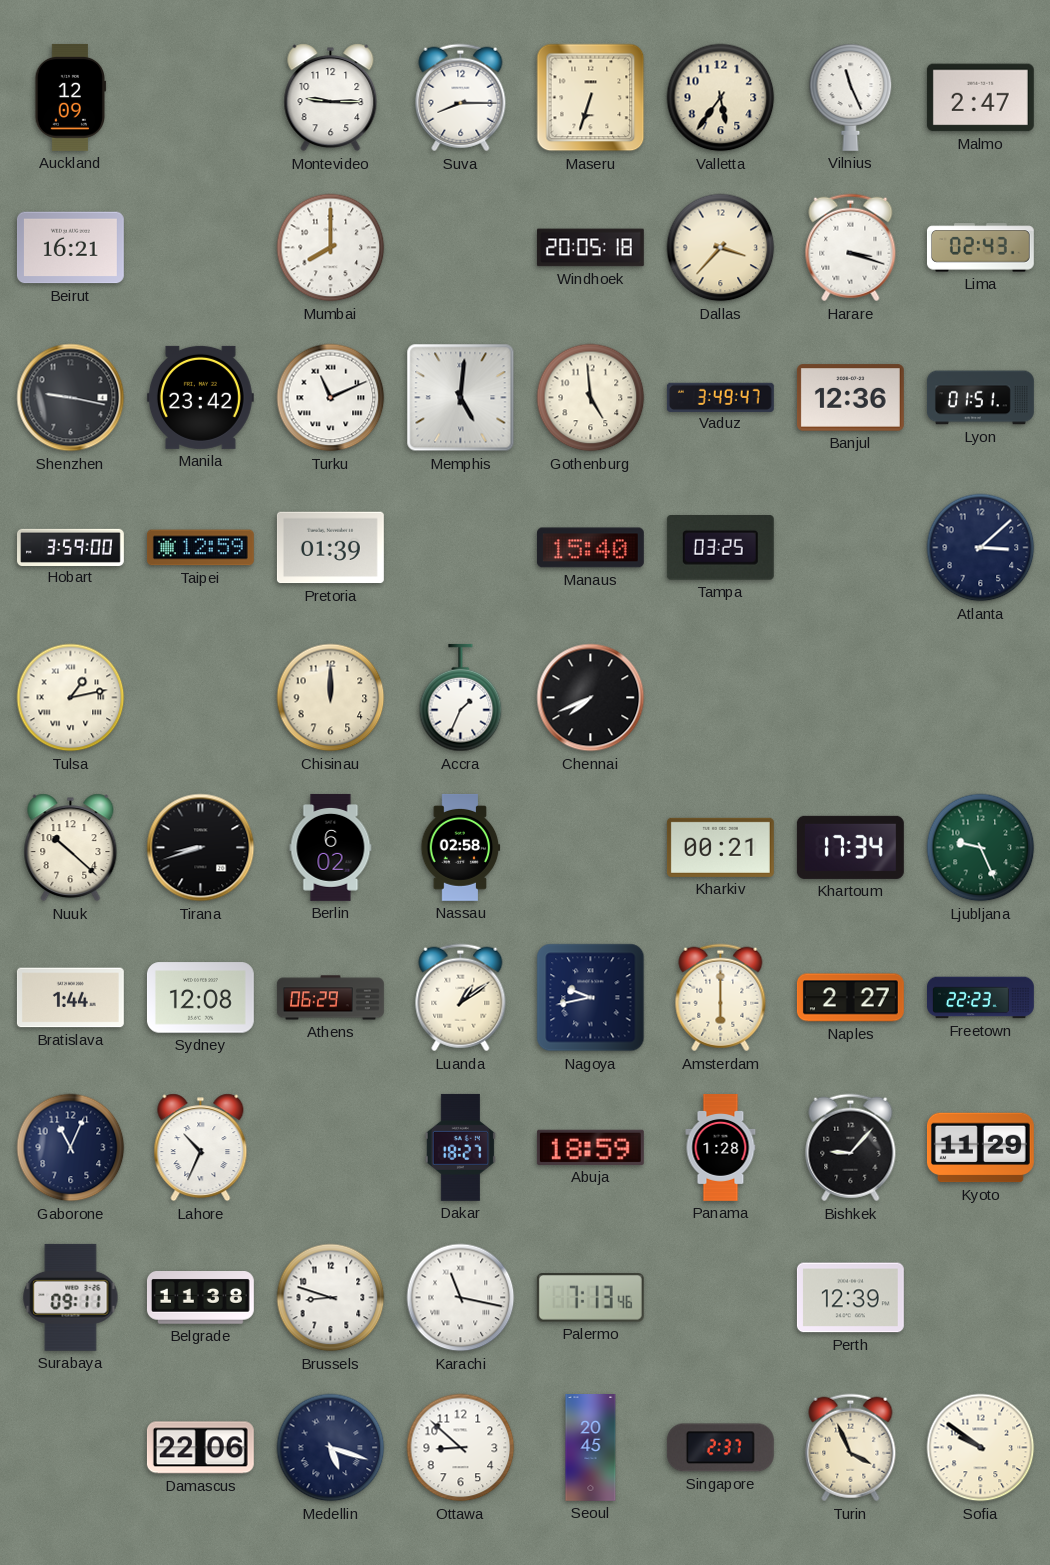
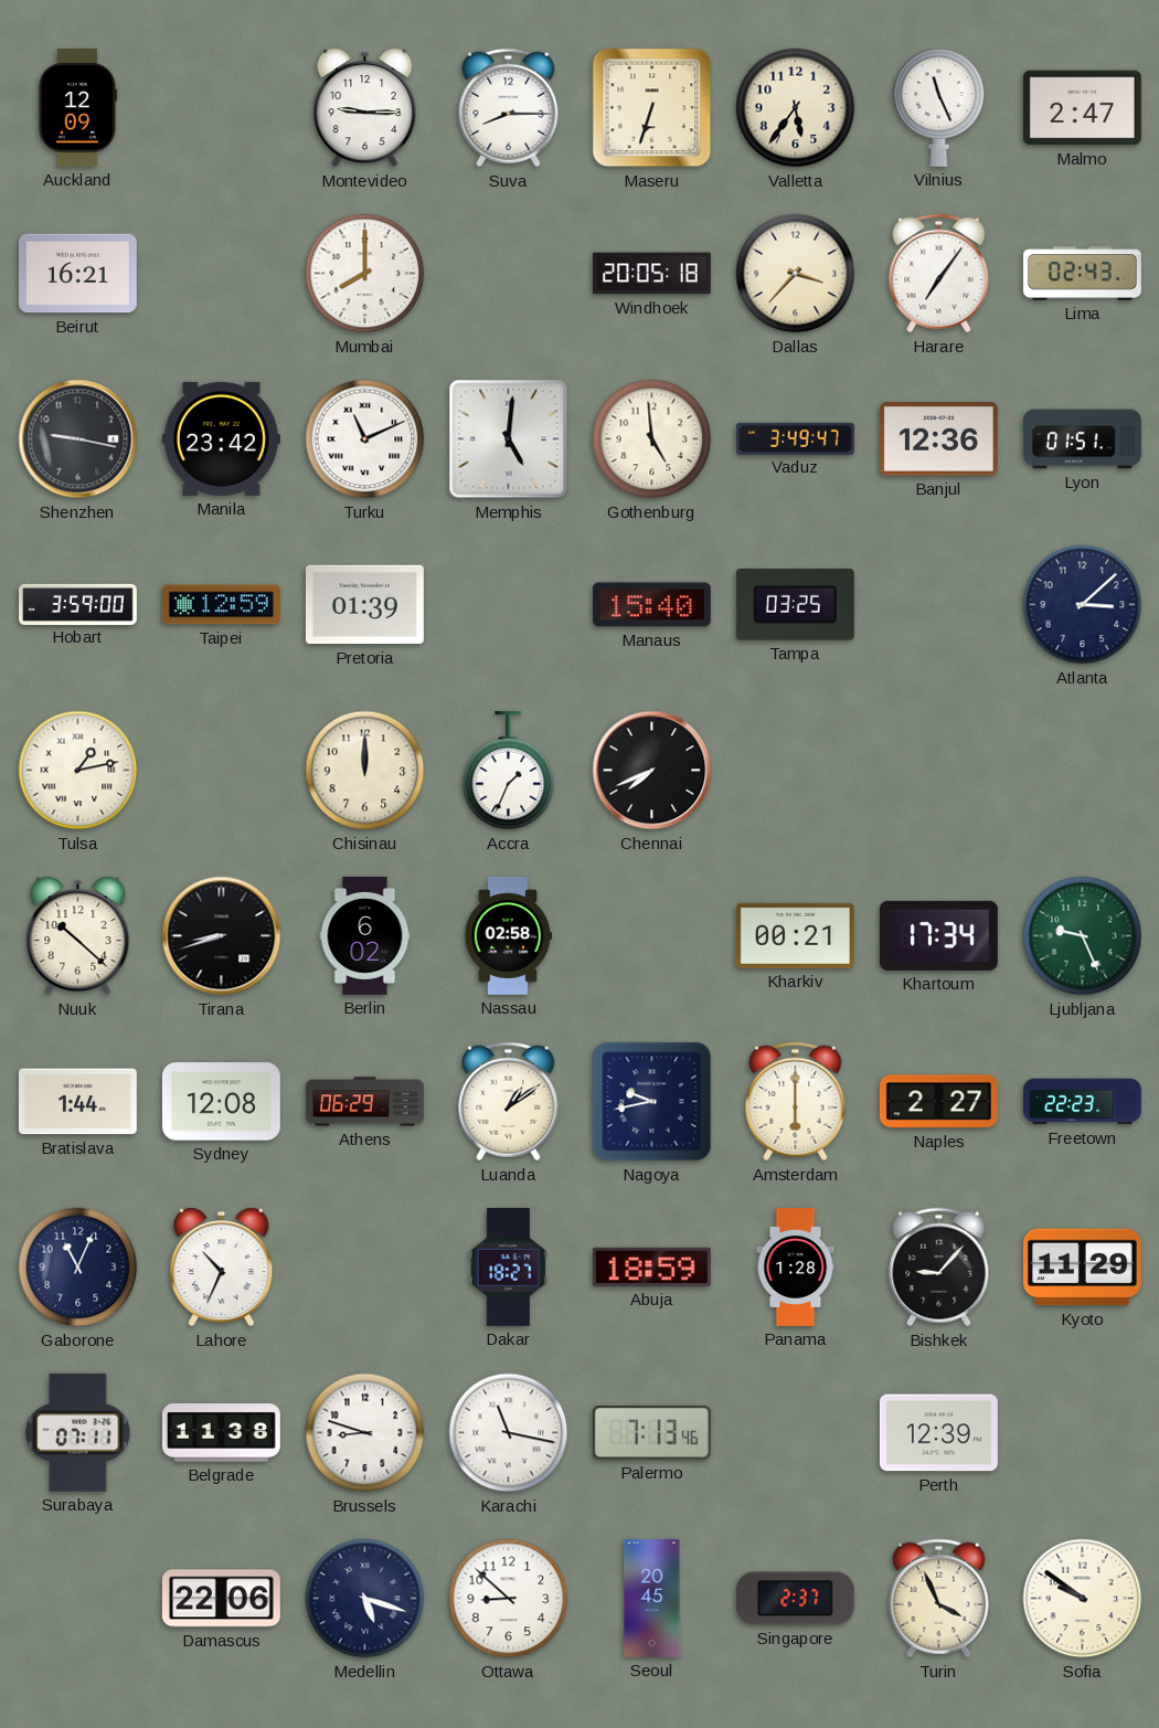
Harare: 3:18 -> 7:06 (939, 274)
Surabaya: 09:11 -> 07:11 (78, 1432)
